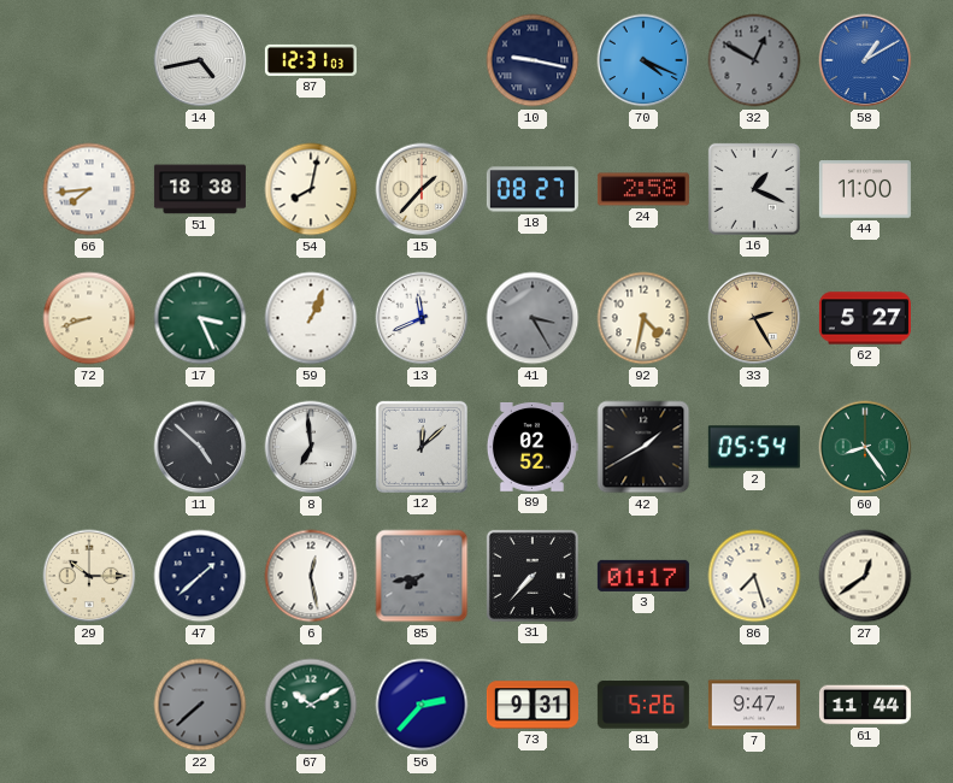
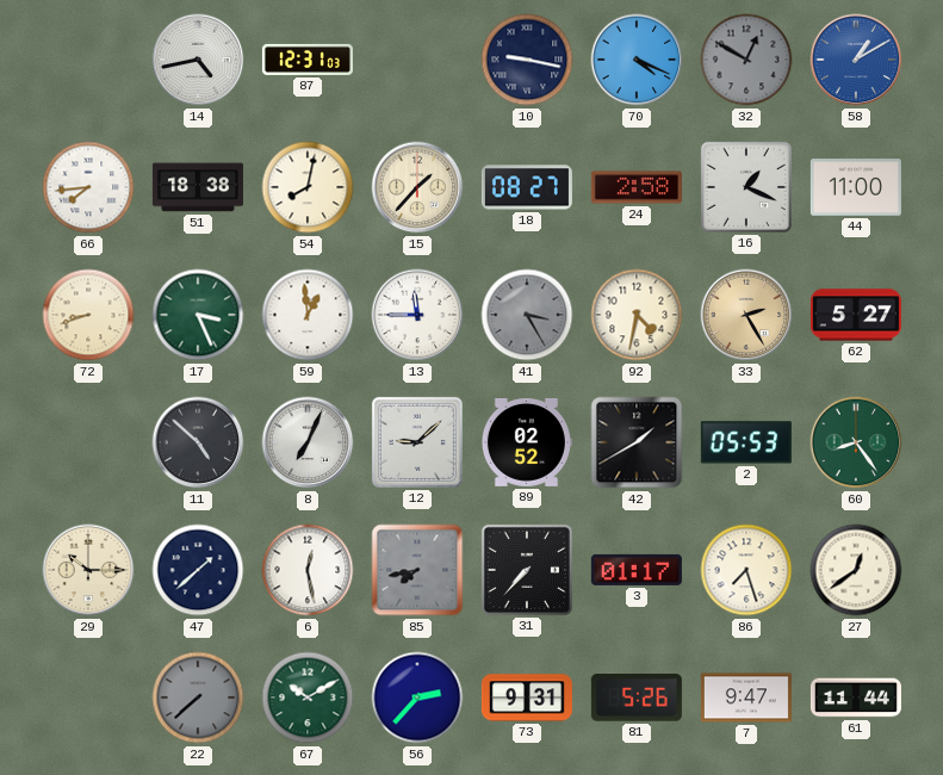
59: 1:04 -> 12:59 (308, 315)
13: 11:41 -> 11:45 (417, 315)
8: 6:59 -> 7:04 (308, 442)
12: 12:08 -> 9:08 (417, 442)
2: 05:54 -> 05:53 (746, 442)
